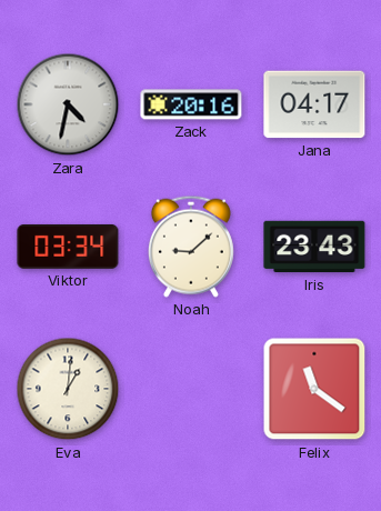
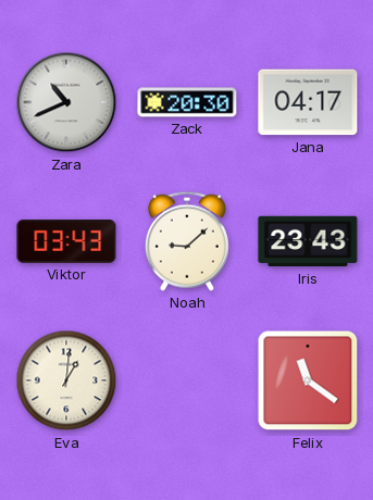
Zara: 4:32 -> 10:41 (66, 102)
Zack: 20:16 -> 20:30 (187, 102)
Viktor: 03:34 -> 03:43 (66, 241)
